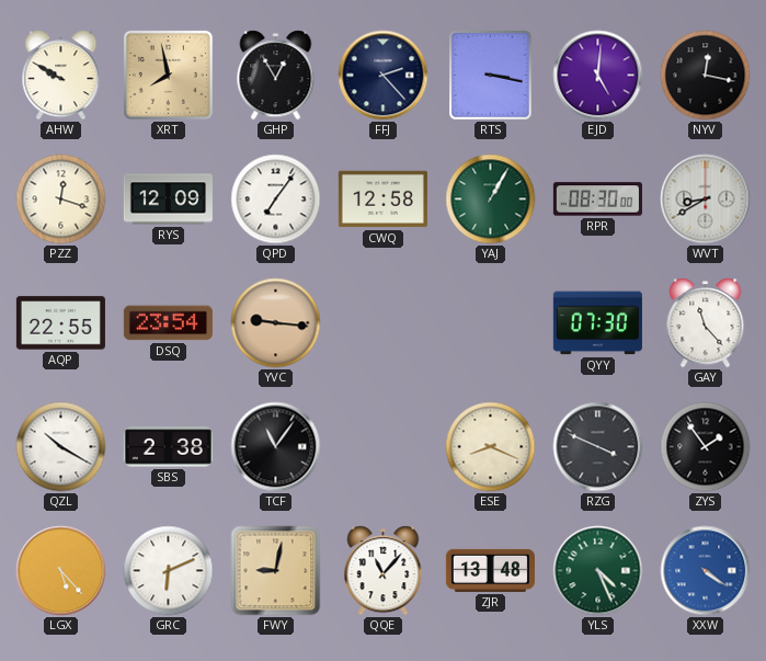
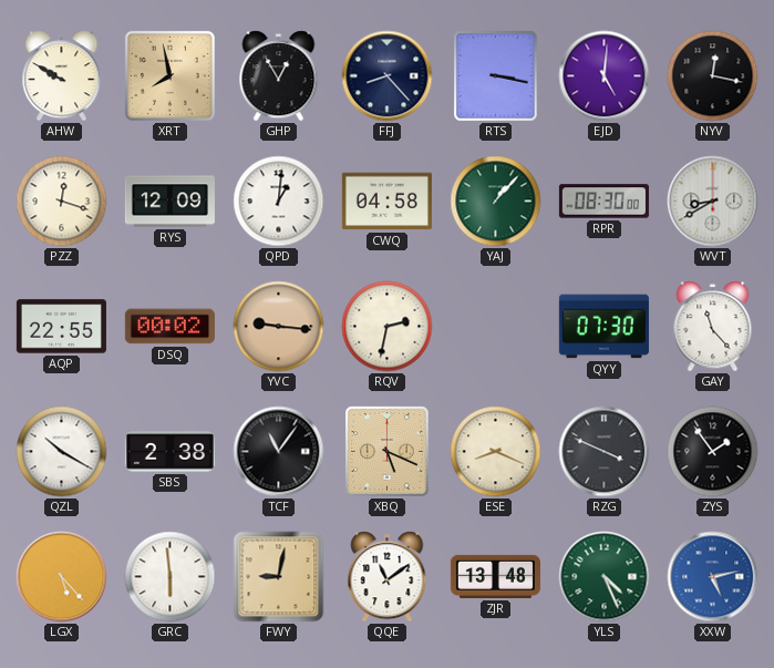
FFJ: 2:23 -> 8:23 (388, 76)
QPD: 7:06 -> 1:01 (279, 202)
CWQ: 12:58 -> 04:58 (386, 202)
YAJ: 1:05 -> 1:07 (496, 202)
DSQ: 23:54 -> 00:02 (169, 327)
RQV: none -> 2:32 (388, 327)
XBQ: none -> 5:19 (388, 452)
GRC: 6:11 -> 5:59 (171, 577)
QQE: 11:07 -> 11:09 (388, 577)
XXW: 4:21 -> 5:13 (713, 577)
